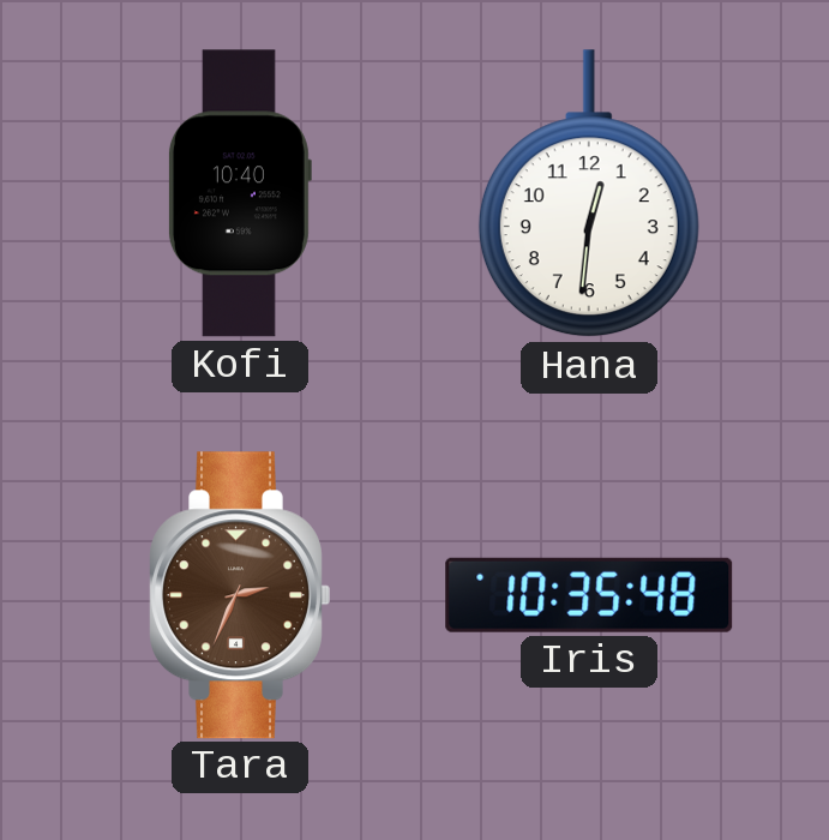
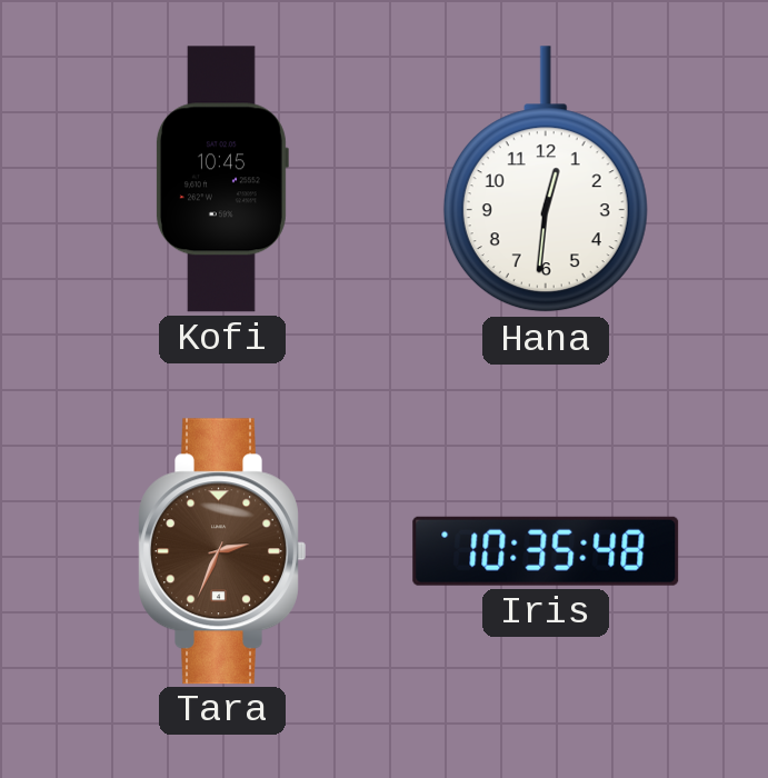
Kofi: 10:40 -> 10:45 (221, 179)
